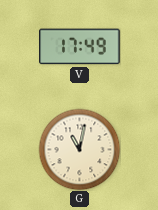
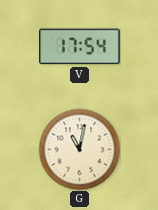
V: 17:49 -> 17:54 (80, 47)
